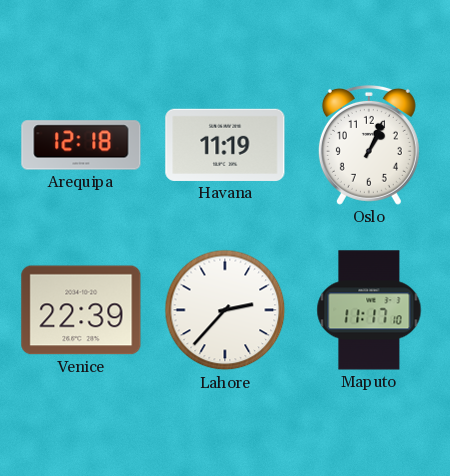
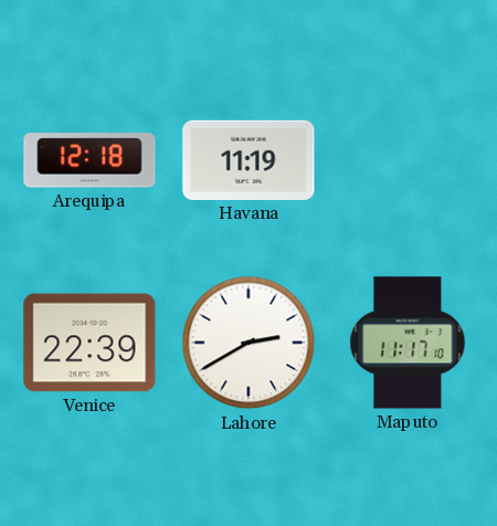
Oslo: 1:04 -> none (369, 145)
Lahore: 2:37 -> 2:40 (248, 343)
